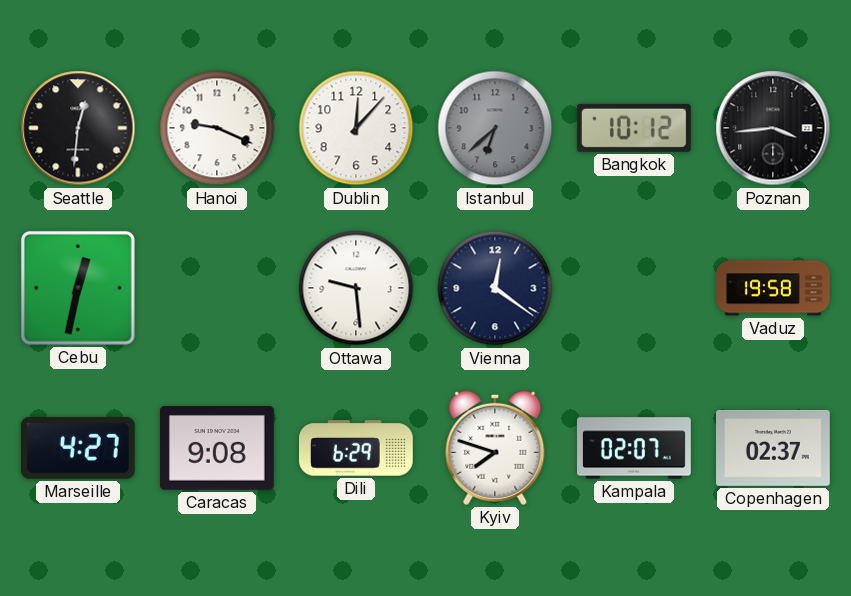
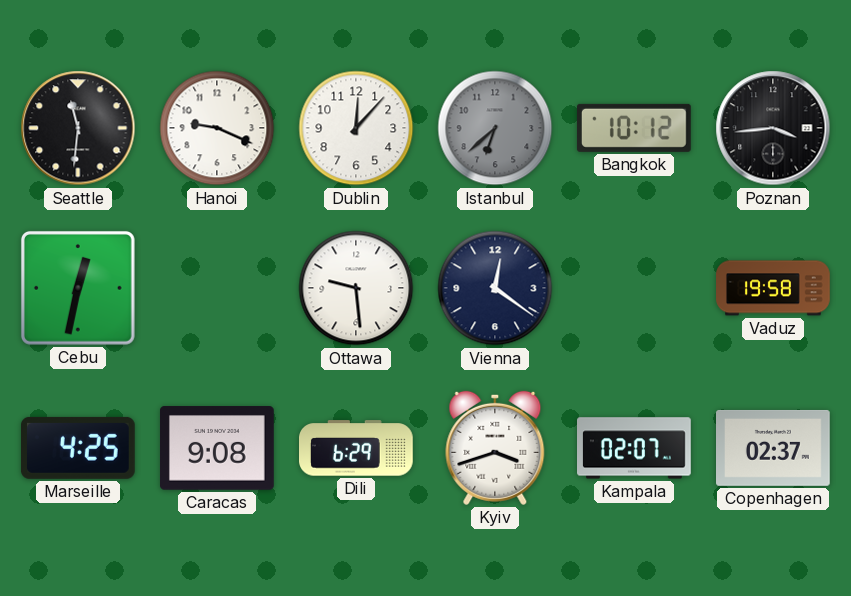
Seattle: 12:31 -> 11:31 (78, 128)
Marseille: 4:27 -> 4:25 (78, 448)
Kyiv: 7:48 -> 3:42 (495, 448)
